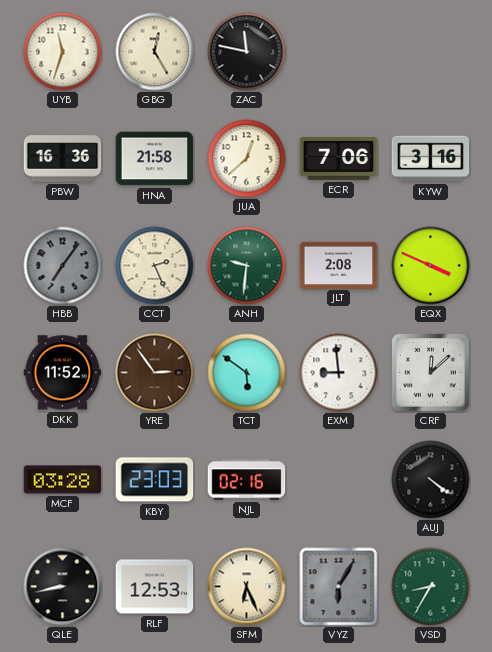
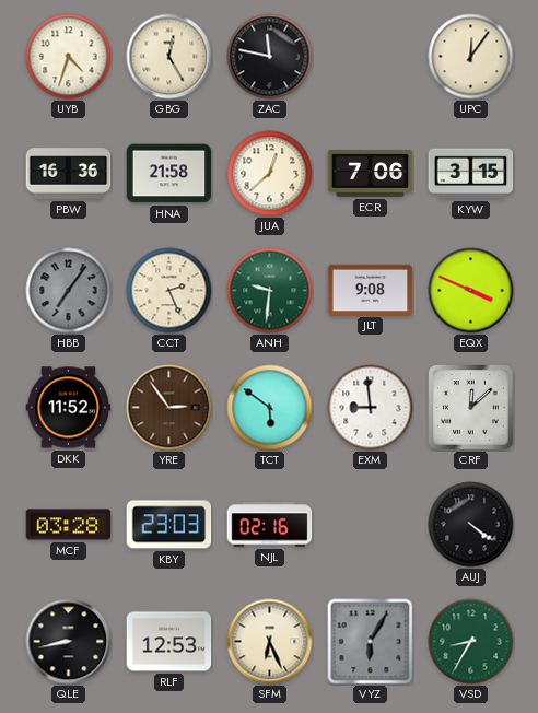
UYB: 11:33 -> 4:33 (69, 57)
UPC: none -> 12:06 (471, 57)
KYW: 3:16 -> 3:15 (471, 174)
JLT: 2:08 -> 9:08 (371, 290)
